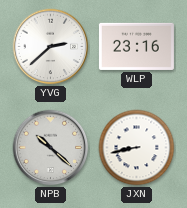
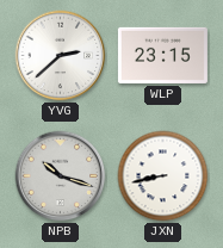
WLP: 23:16 -> 23:15 (162, 55)
NPB: 10:22 -> 10:18 (61, 176)
